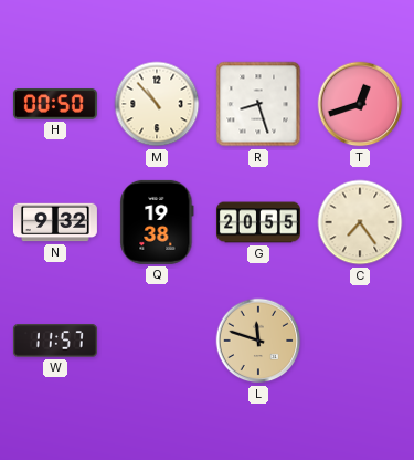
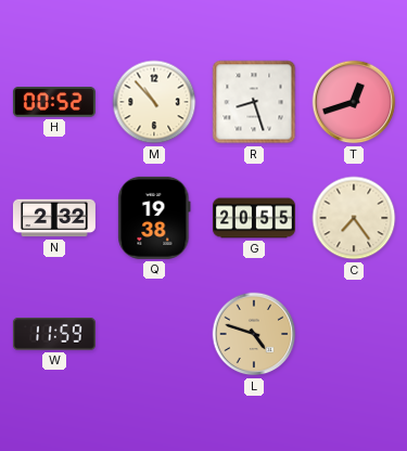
H: 00:50 -> 00:52 (54, 102)
N: 9:32 -> 2:32 (54, 218)
W: 11:57 -> 11:59 (54, 334)
L: 11:48 -> 4:48 (254, 334)
